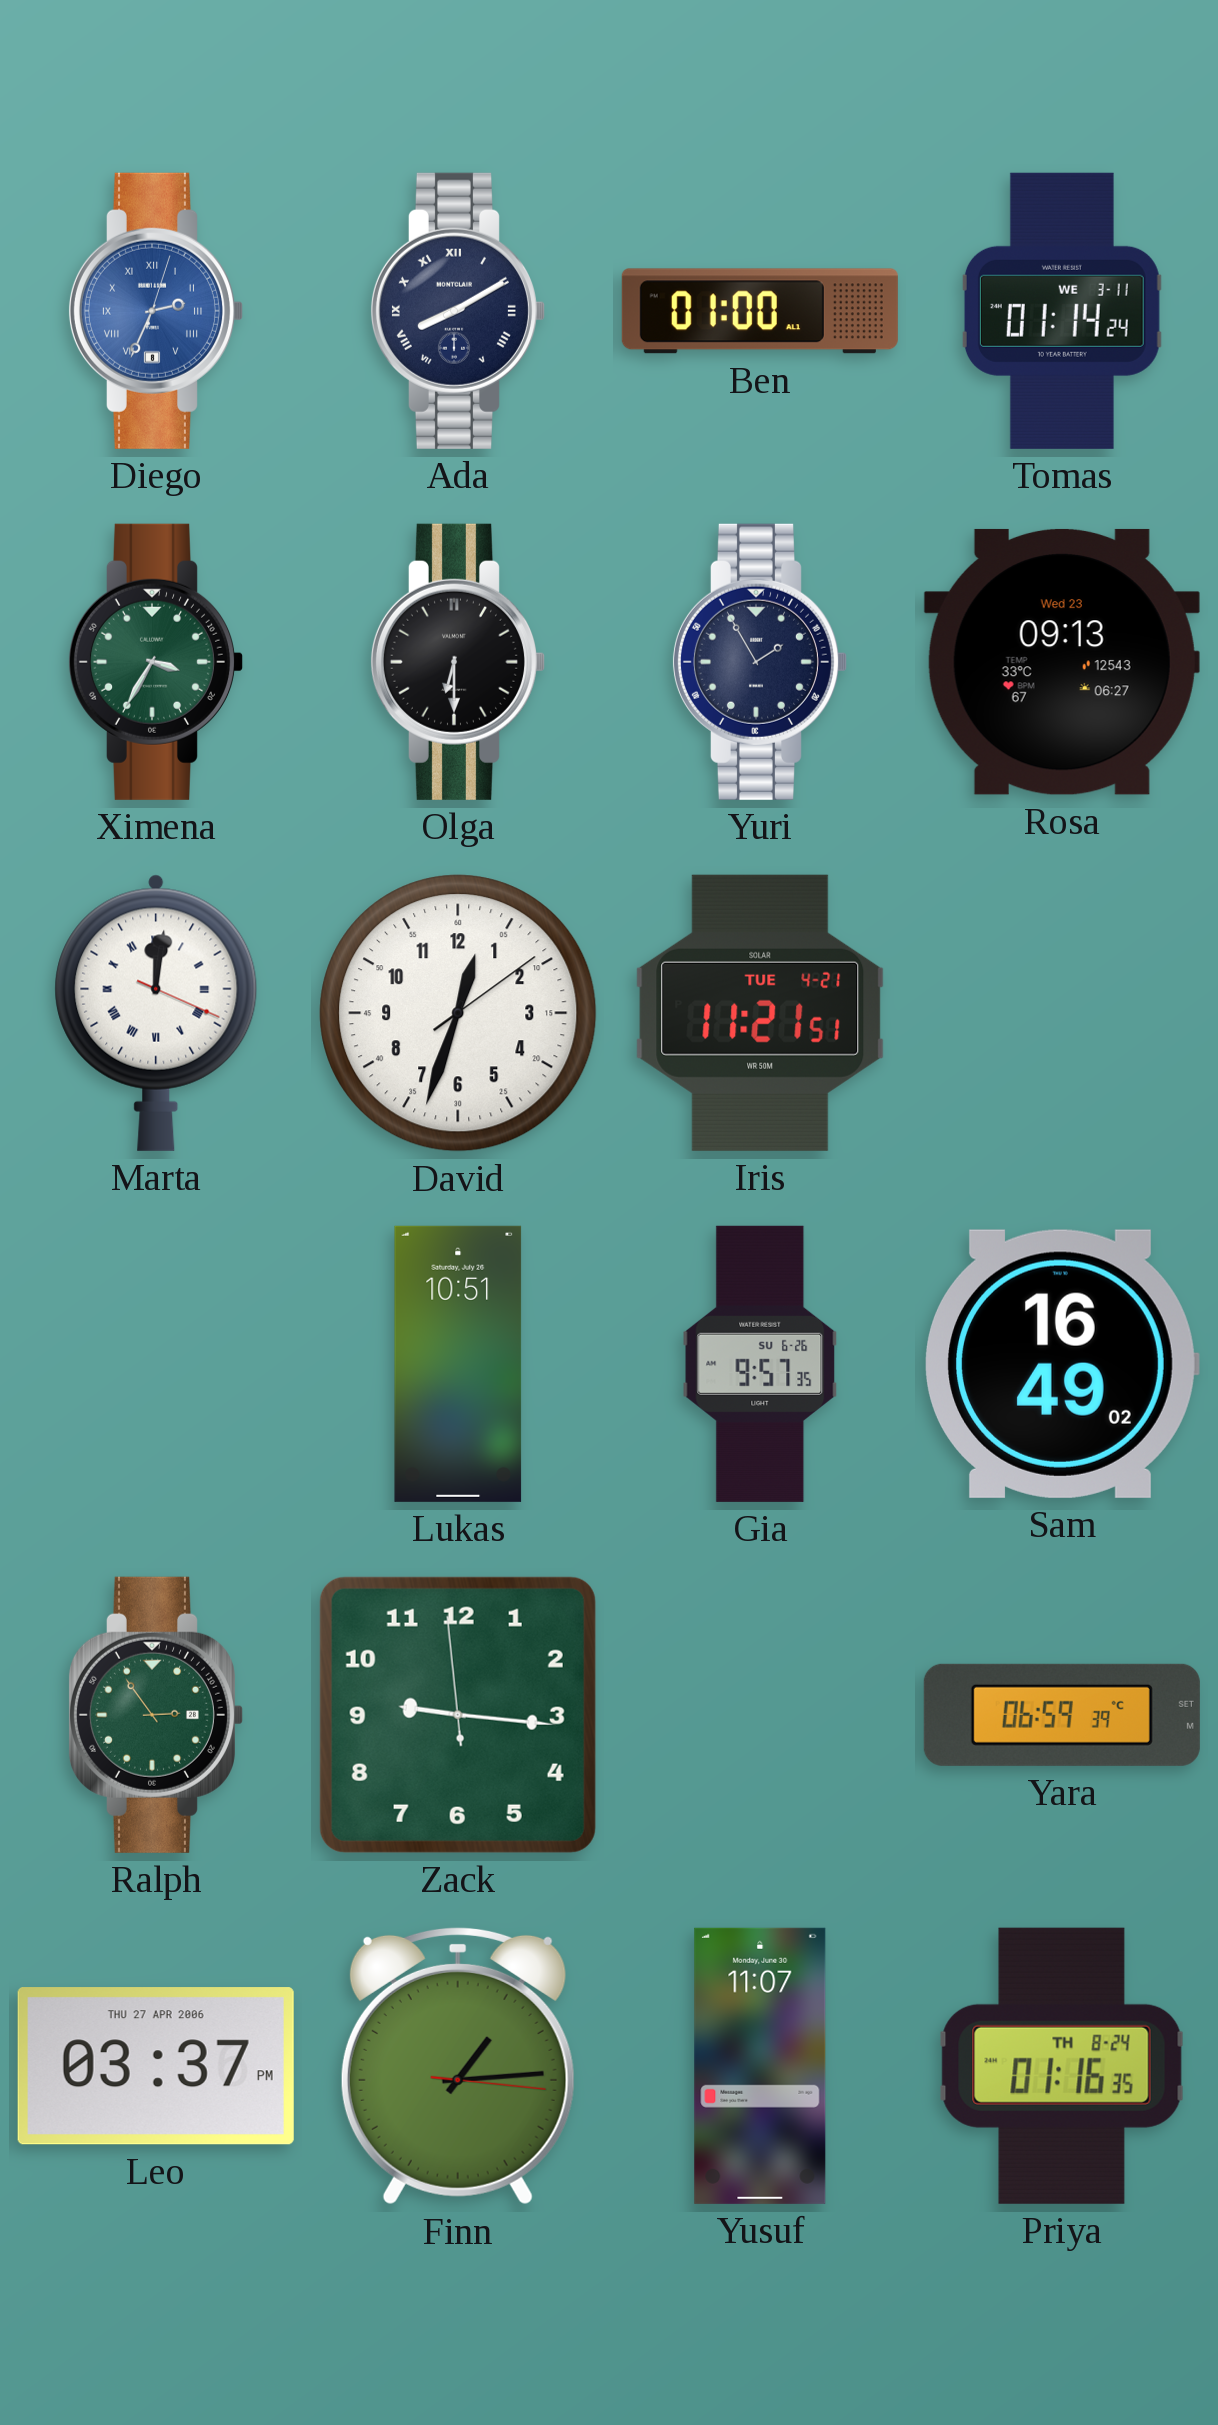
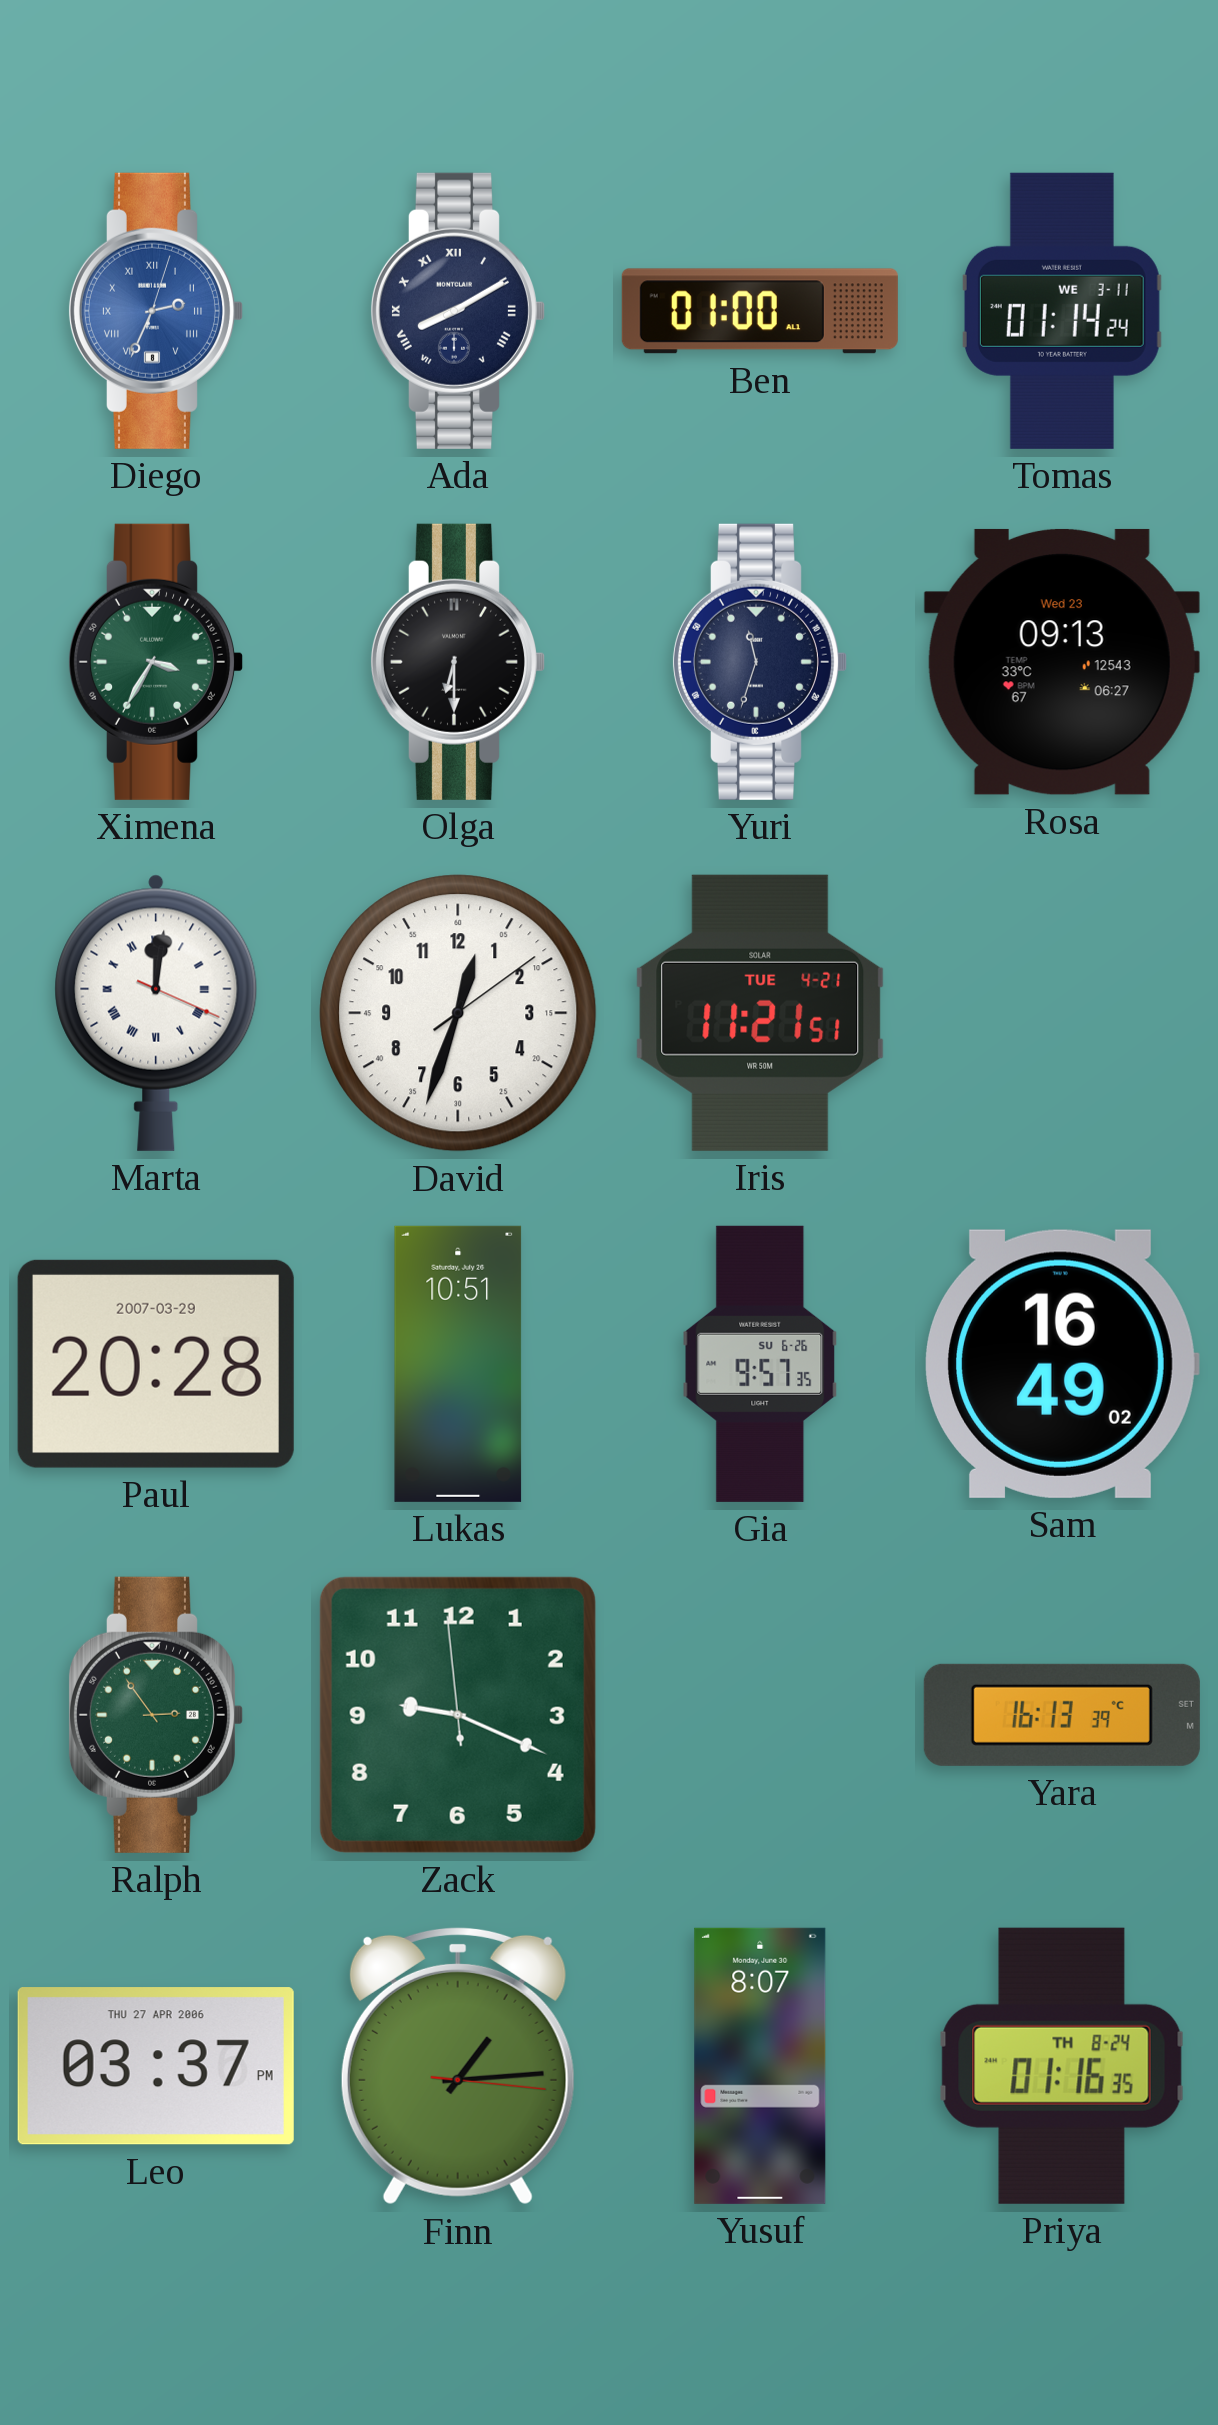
Yuri: 1:55 -> 11:33 (759, 662)
Paul: none -> 20:28 (156, 1364)
Zack: 9:15 -> 9:18 (458, 1715)
Yara: 06:59 -> 16:13 (1062, 1715)
Yusuf: 11:07 -> 8:07 (760, 2066)
